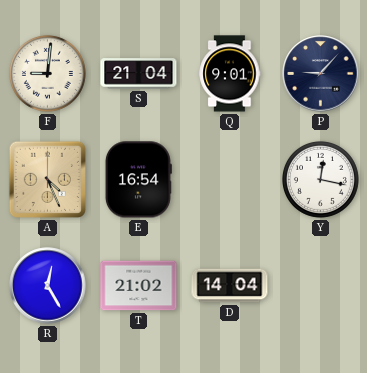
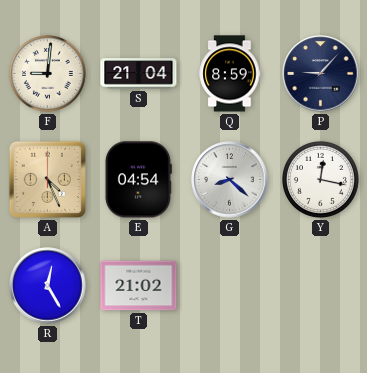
Q: 9:01 -> 8:59 (230, 74)
E: 16:54 -> 04:54 (138, 180)
G: none -> 8:22 (230, 180)
D: 14:04 -> none (230, 286)
